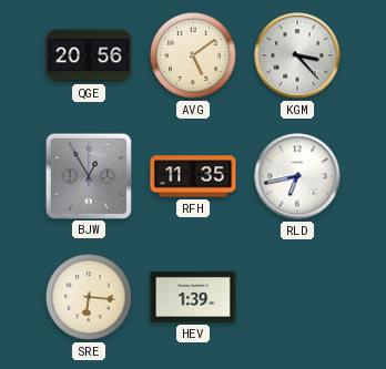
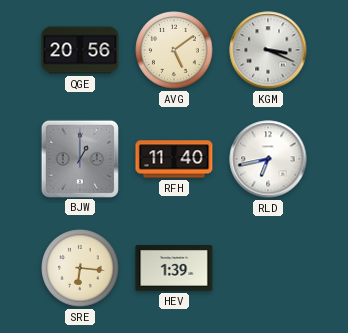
KGM: 3:23 -> 3:19 (268, 50)
BJW: 12:55 -> 1:00 (79, 158)
RFH: 11:35 -> 11:40 (174, 159)
